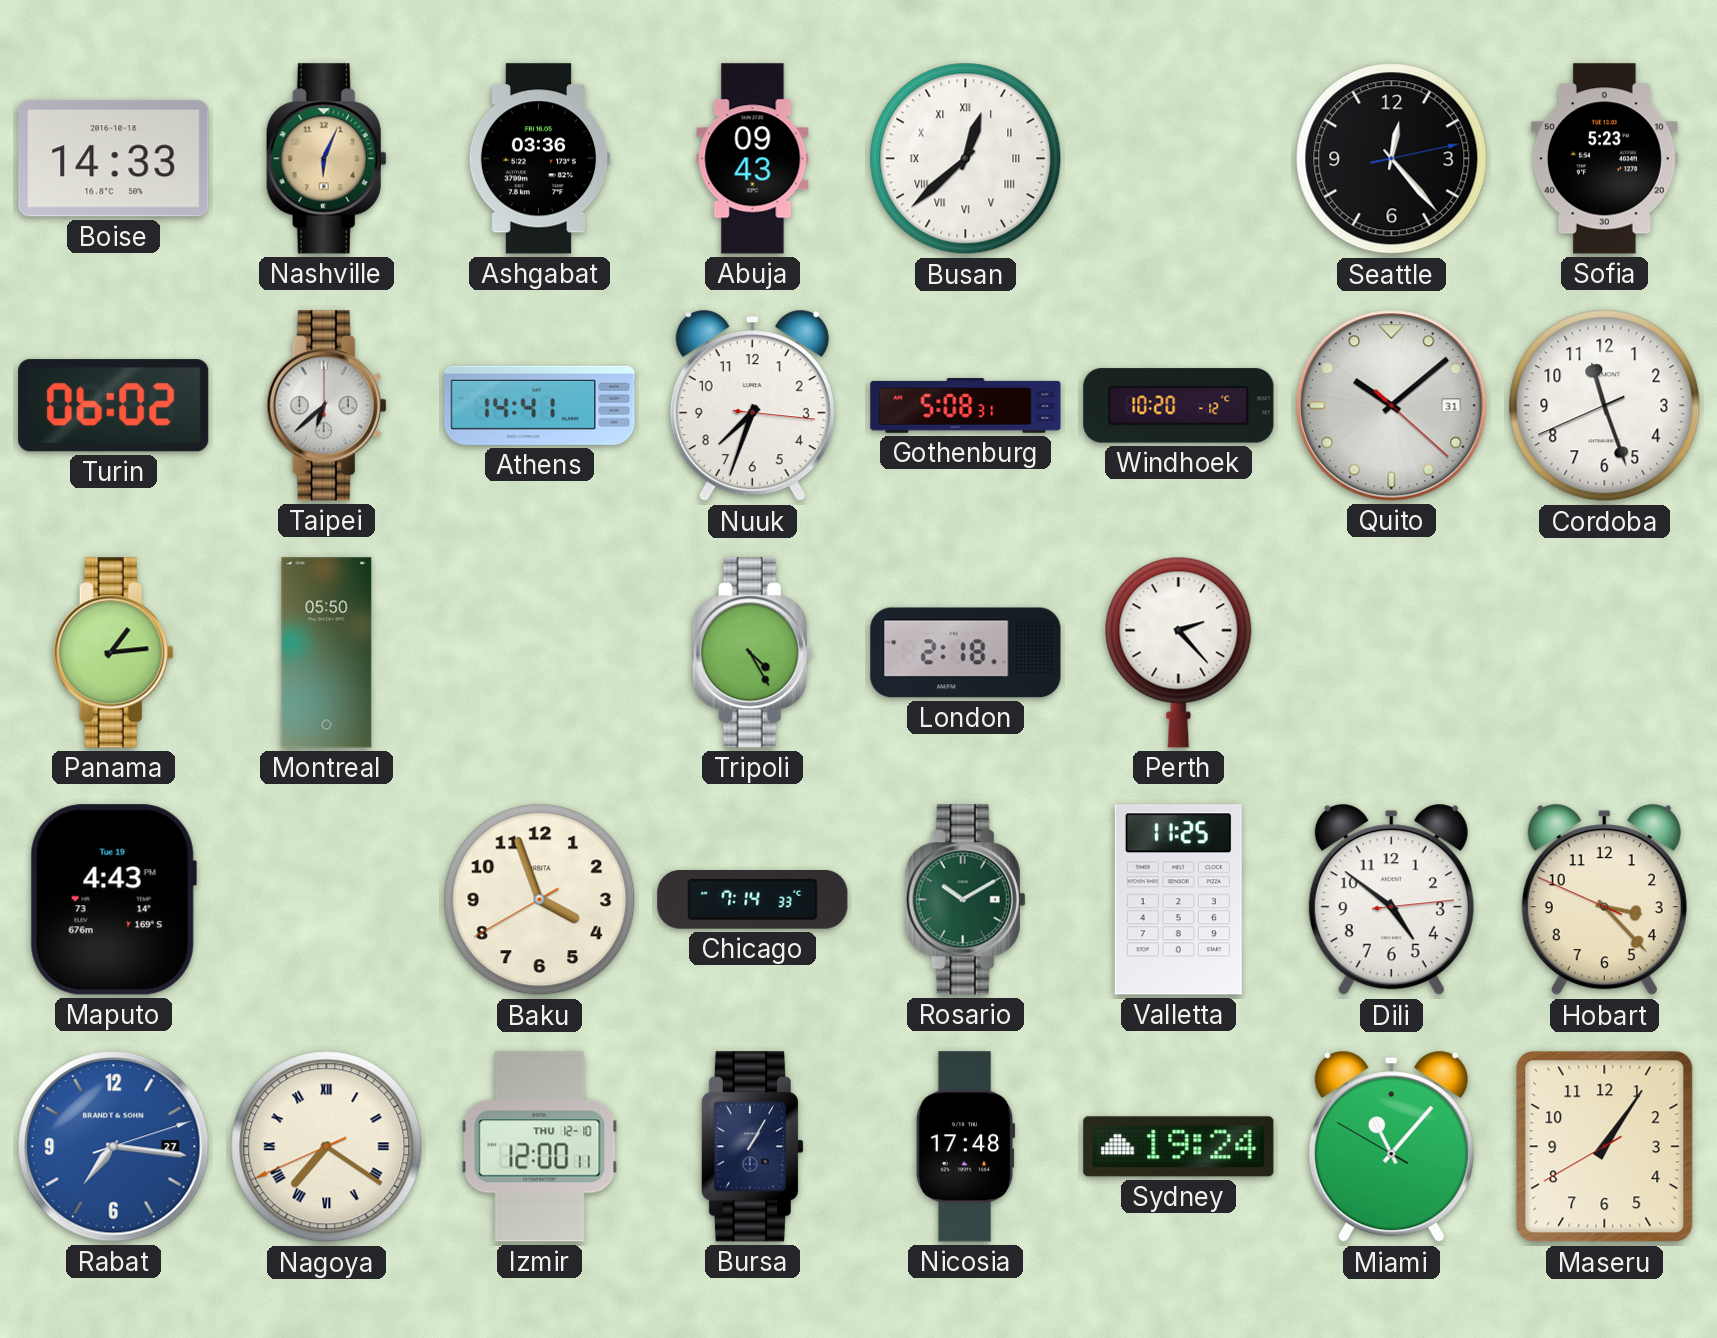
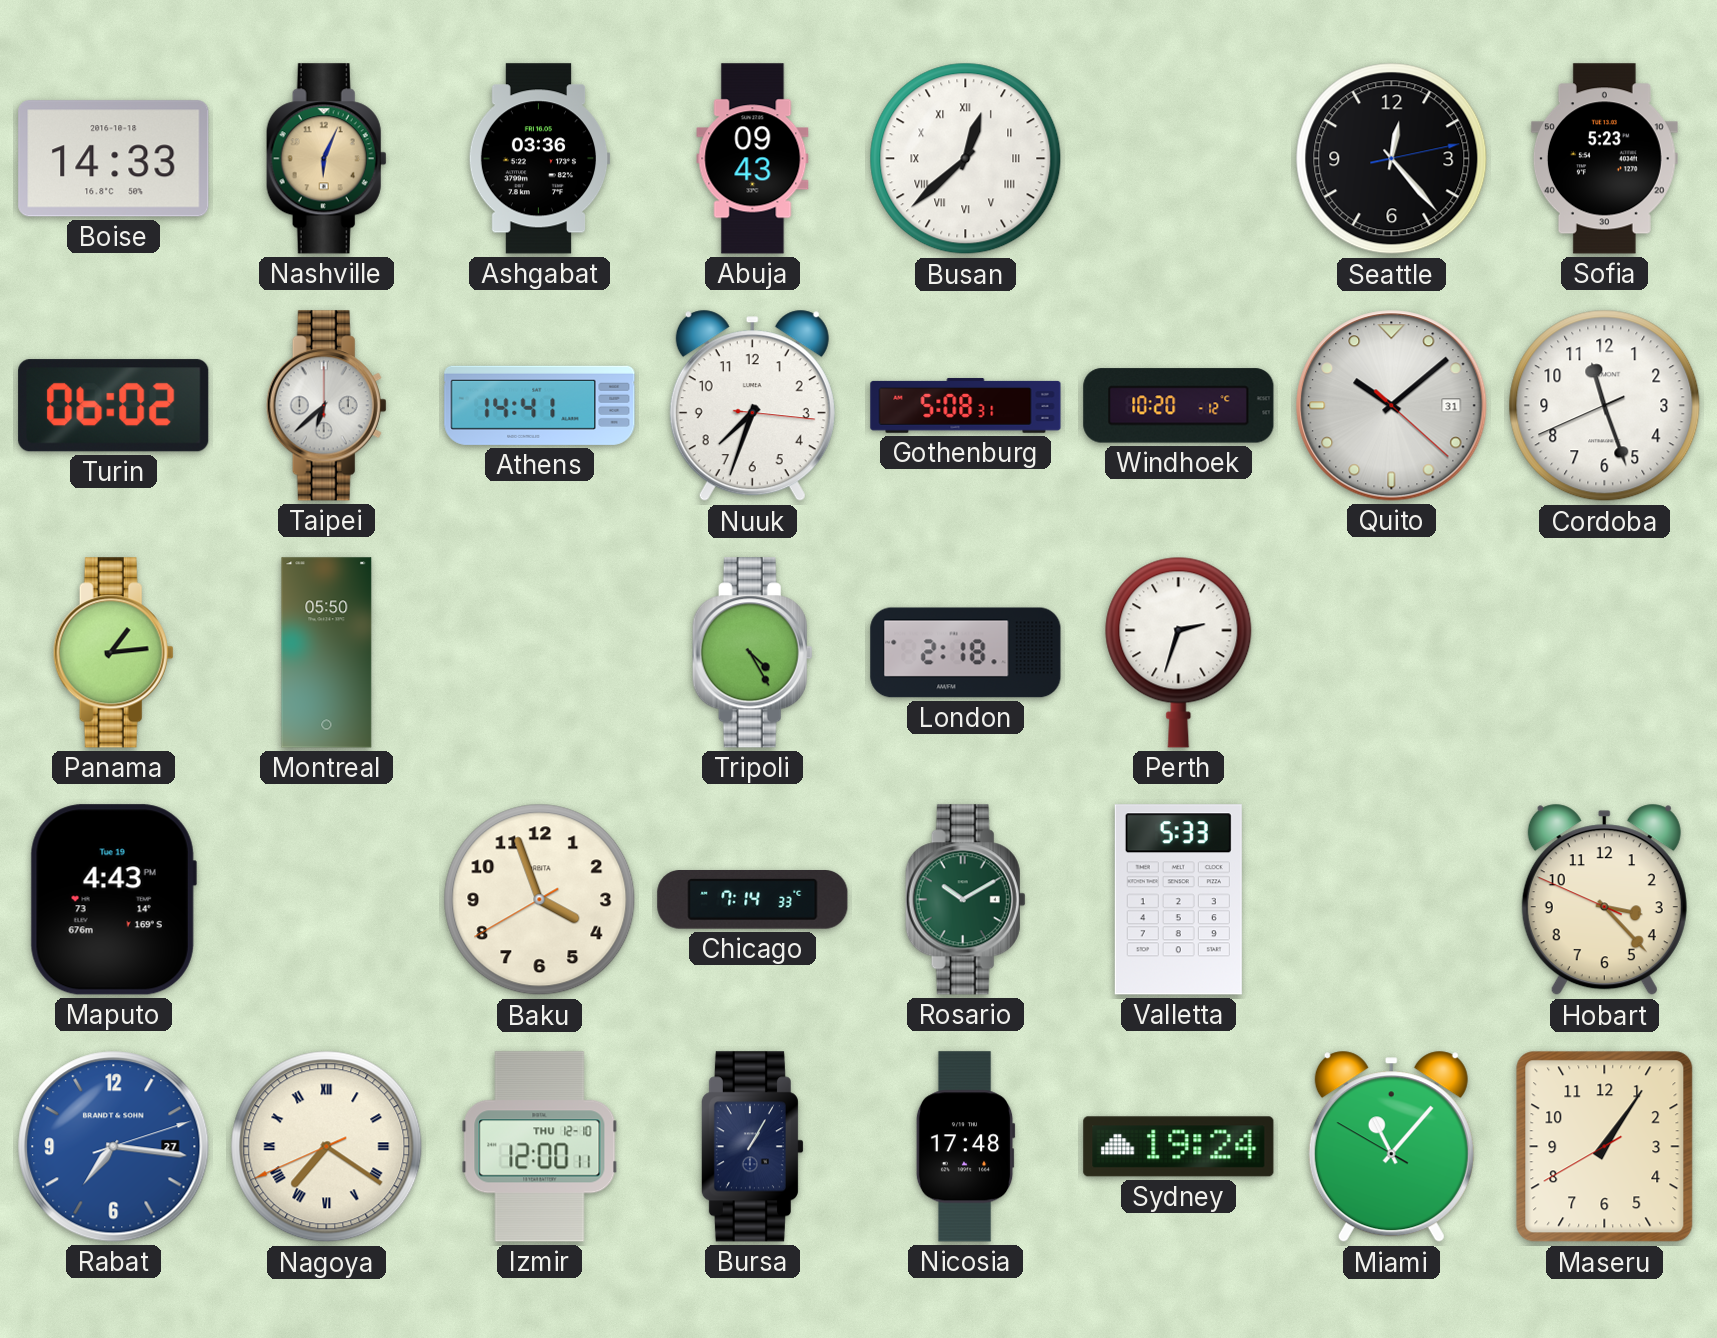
Perth: 2:23 -> 2:33 (1179, 652)
Valletta: 11:25 -> 5:33 (1178, 900)
Dili: 4:51 -> none (1391, 900)
